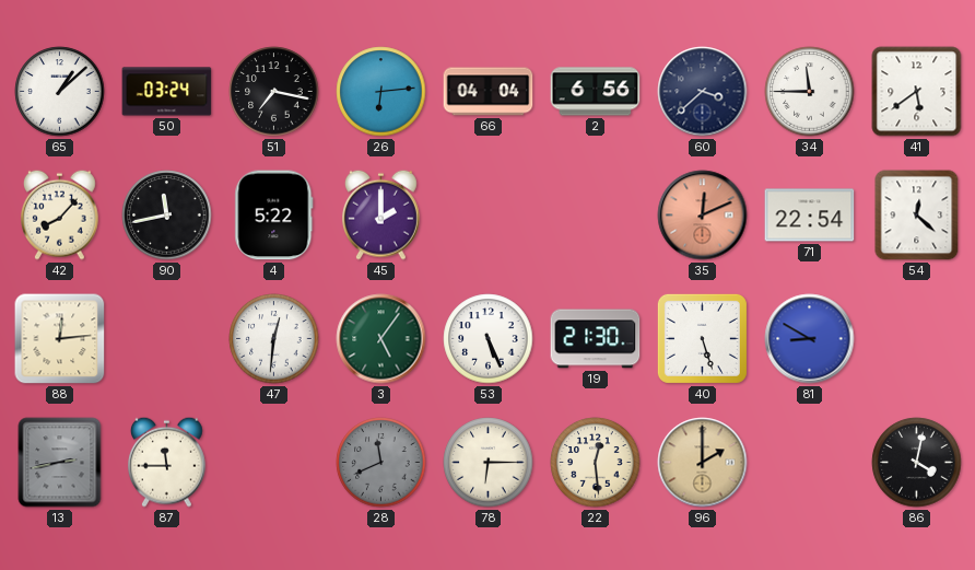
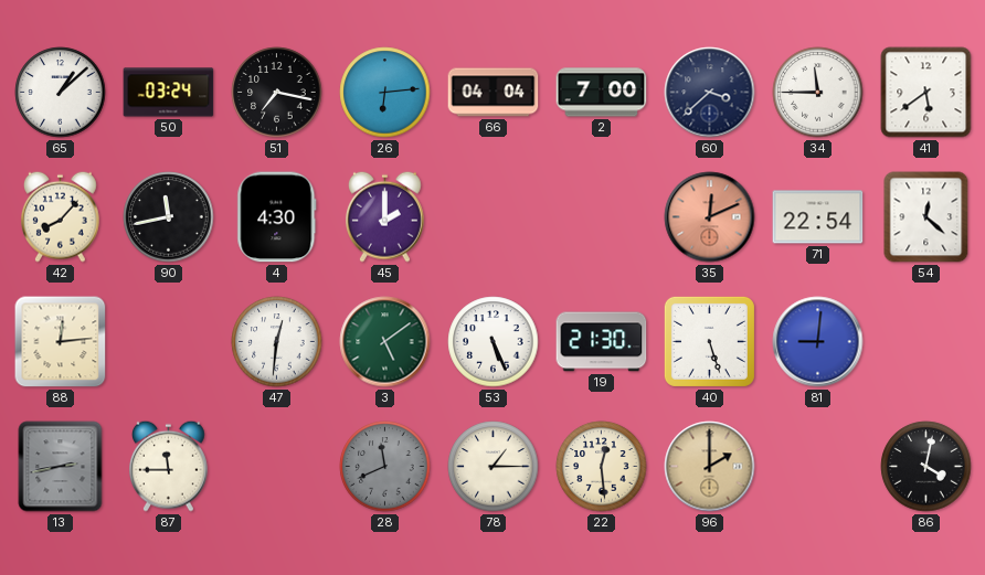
2: 6:56 -> 7:00 (602, 93)
4: 5:22 -> 4:30 (277, 217)
3: 5:06 -> 5:09 (385, 342)
81: 8:50 -> 9:01 (818, 342)
78: 6:15 -> 1:15 (494, 467)
